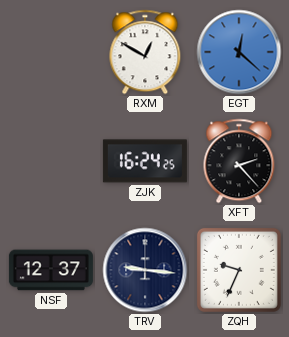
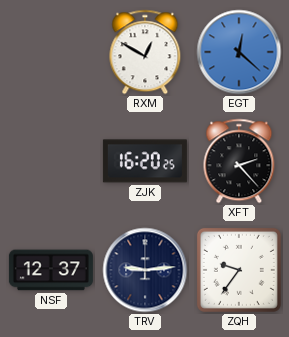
ZJK: 16:24 -> 16:20 (145, 161)
TRV: 9:16 -> 9:14 (145, 270)
ZQH: 9:34 -> 9:36 (239, 270)
